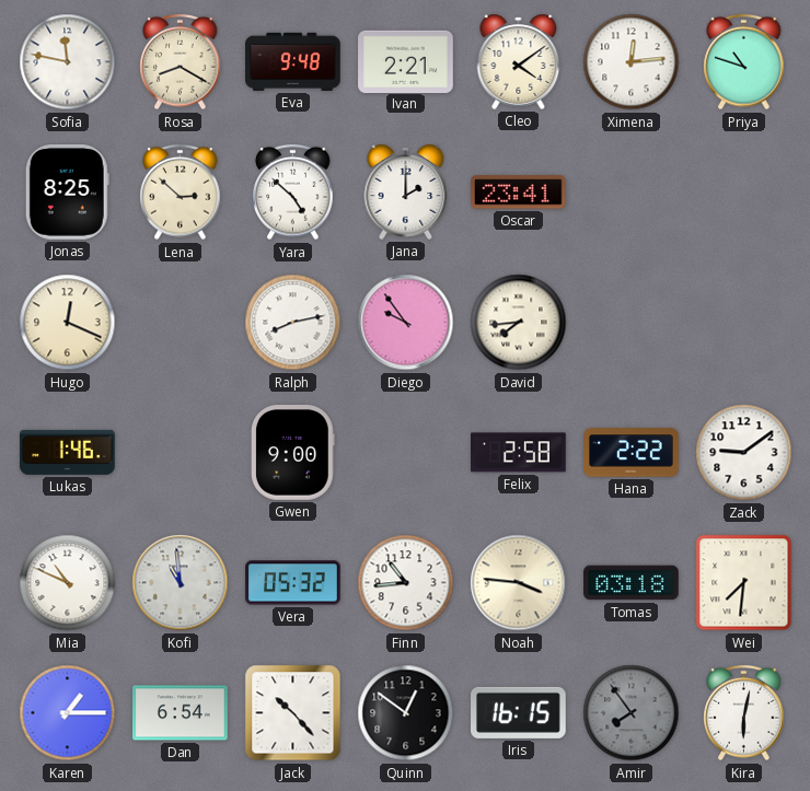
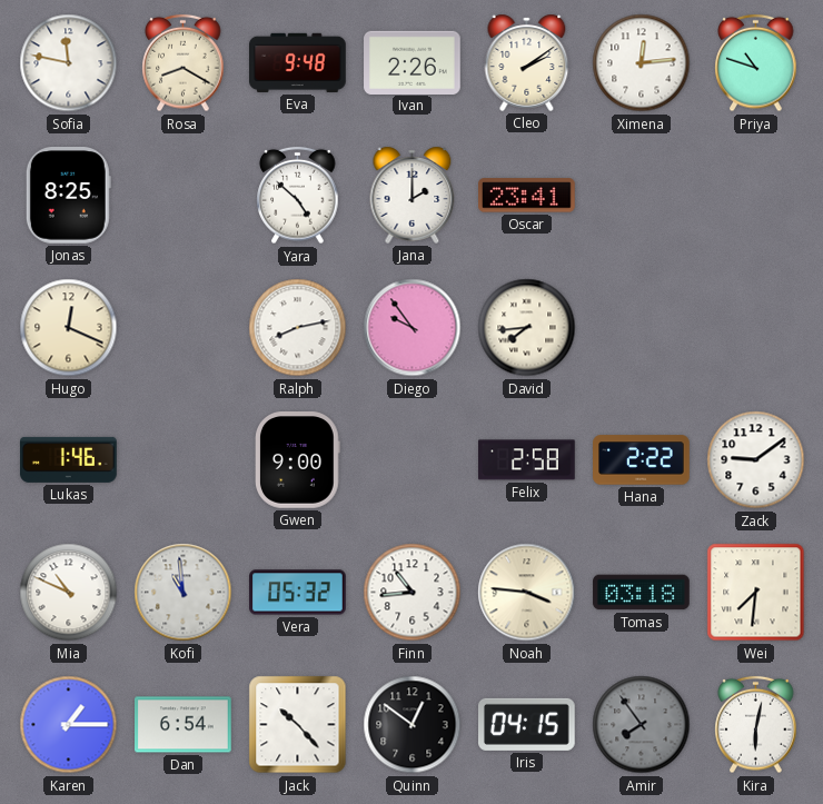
Ivan: 2:21 -> 2:26 (413, 62)
Cleo: 4:09 -> 2:09 (527, 62)
Lena: 2:52 -> none (181, 193)
Iris: 16:15 -> 04:15 (527, 724)
